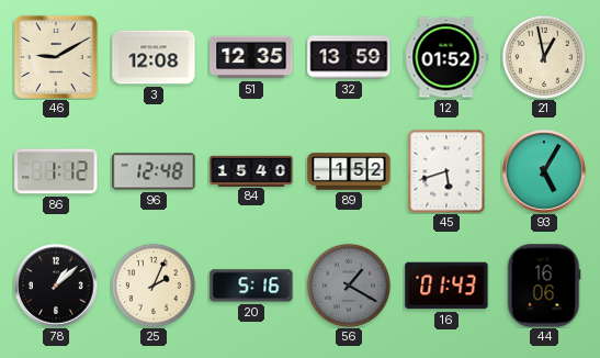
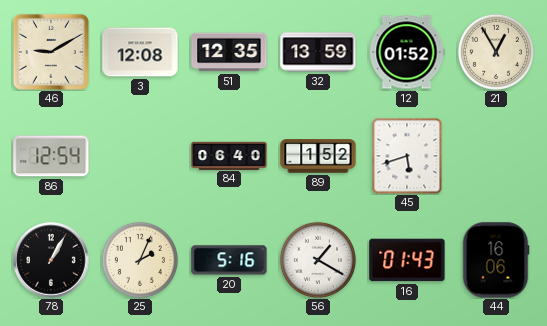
21: 12:58 -> 12:55 (496, 52)
86: 1:12 -> 12:54 (51, 156)
96: 12:48 -> none (154, 171)
84: 15:40 -> 06:40 (229, 155)
93: 5:05 -> none (544, 171)
78: 1:08 -> 1:05 (51, 260)
56 dial: grey -> white (318, 260)
